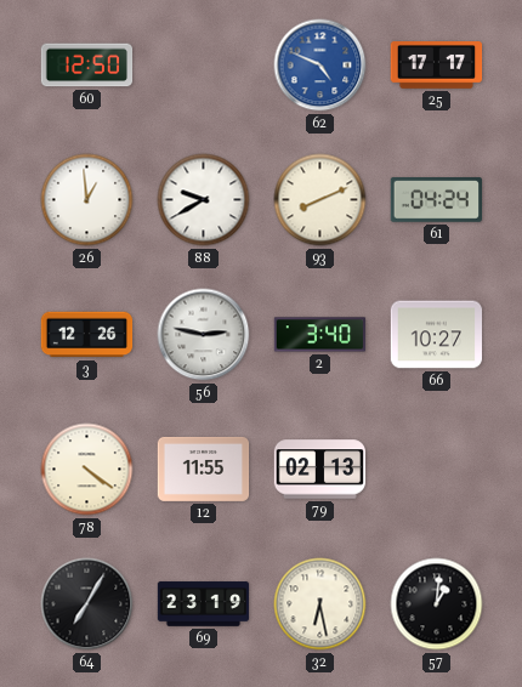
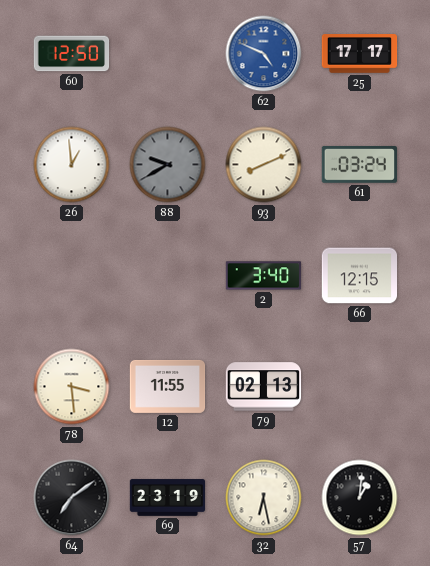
88 dial: white -> grey (168, 165)
61: 04:24 -> 03:24 (359, 165)
3: 12:26 -> none (87, 335)
56: 2:47 -> none (204, 335)
66: 10:27 -> 12:15 (360, 276)
78: 4:21 -> 3:29 (72, 387)
64: 7:05 -> 7:09 (72, 498)
